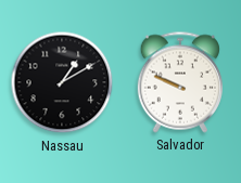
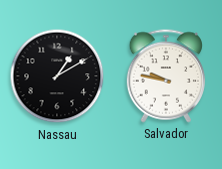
Salvador: 9:49 -> 9:47 (165, 76)
